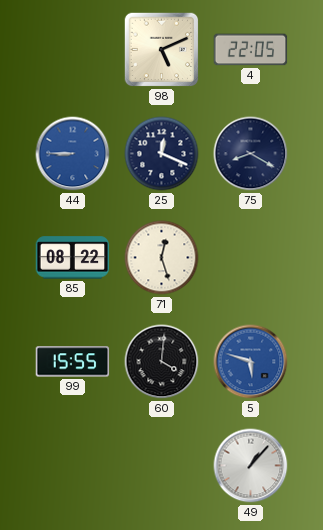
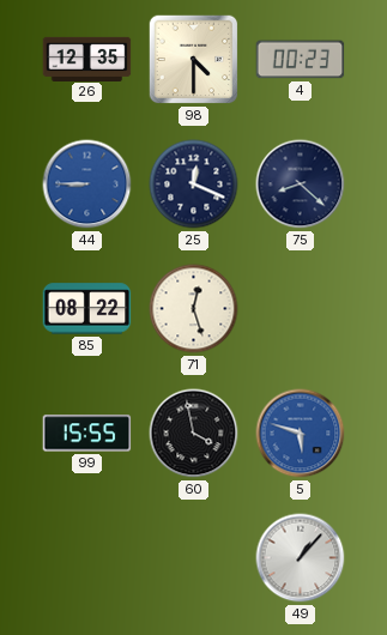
26: none -> 12:35 (87, 59)
98: 5:11 -> 4:30 (194, 60)
4: 22:05 -> 00:23 (301, 60)
75: 8:20 -> 8:22 (301, 185)
60: 4:01 -> 3:58 (194, 434)
